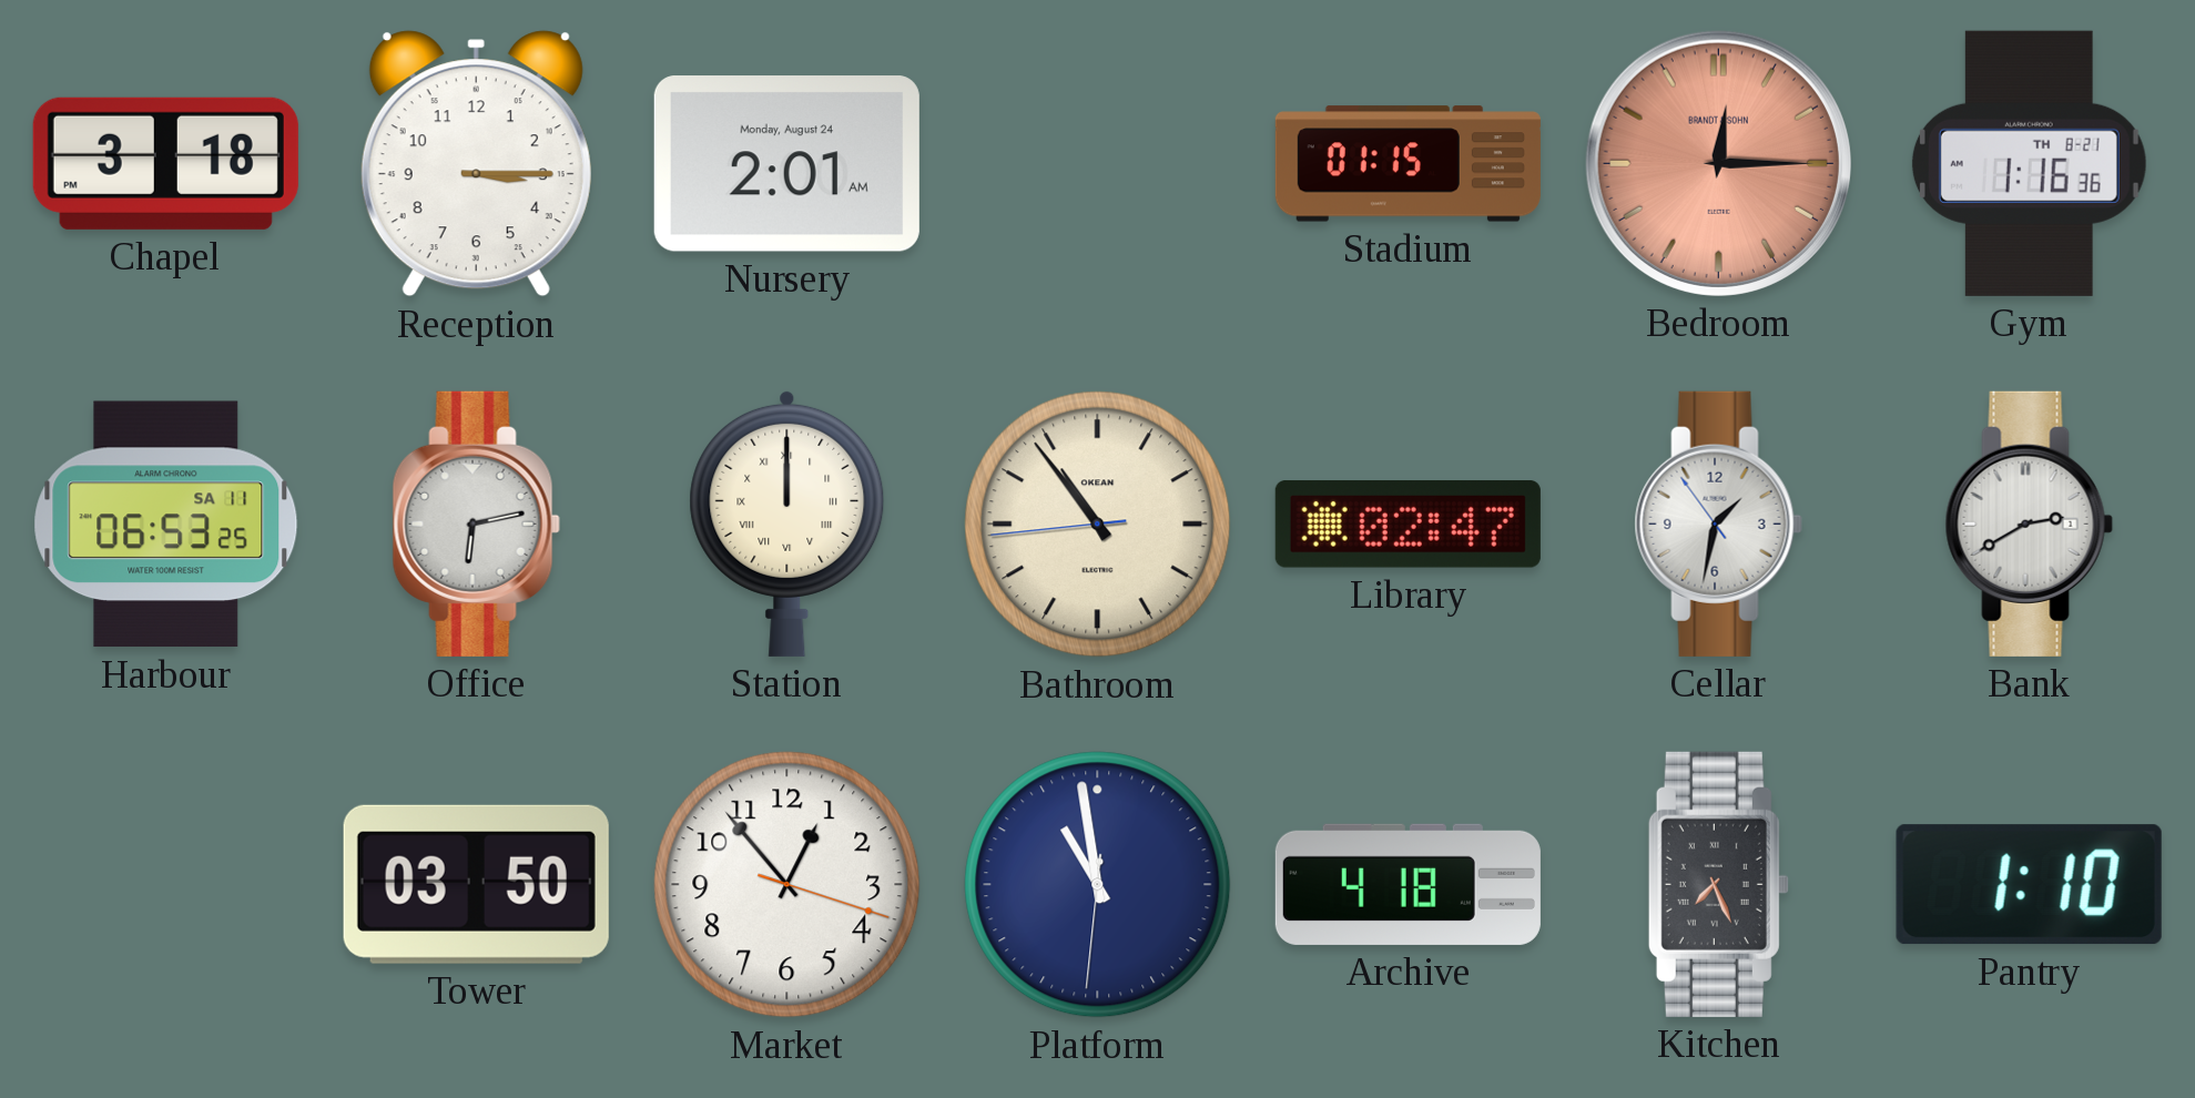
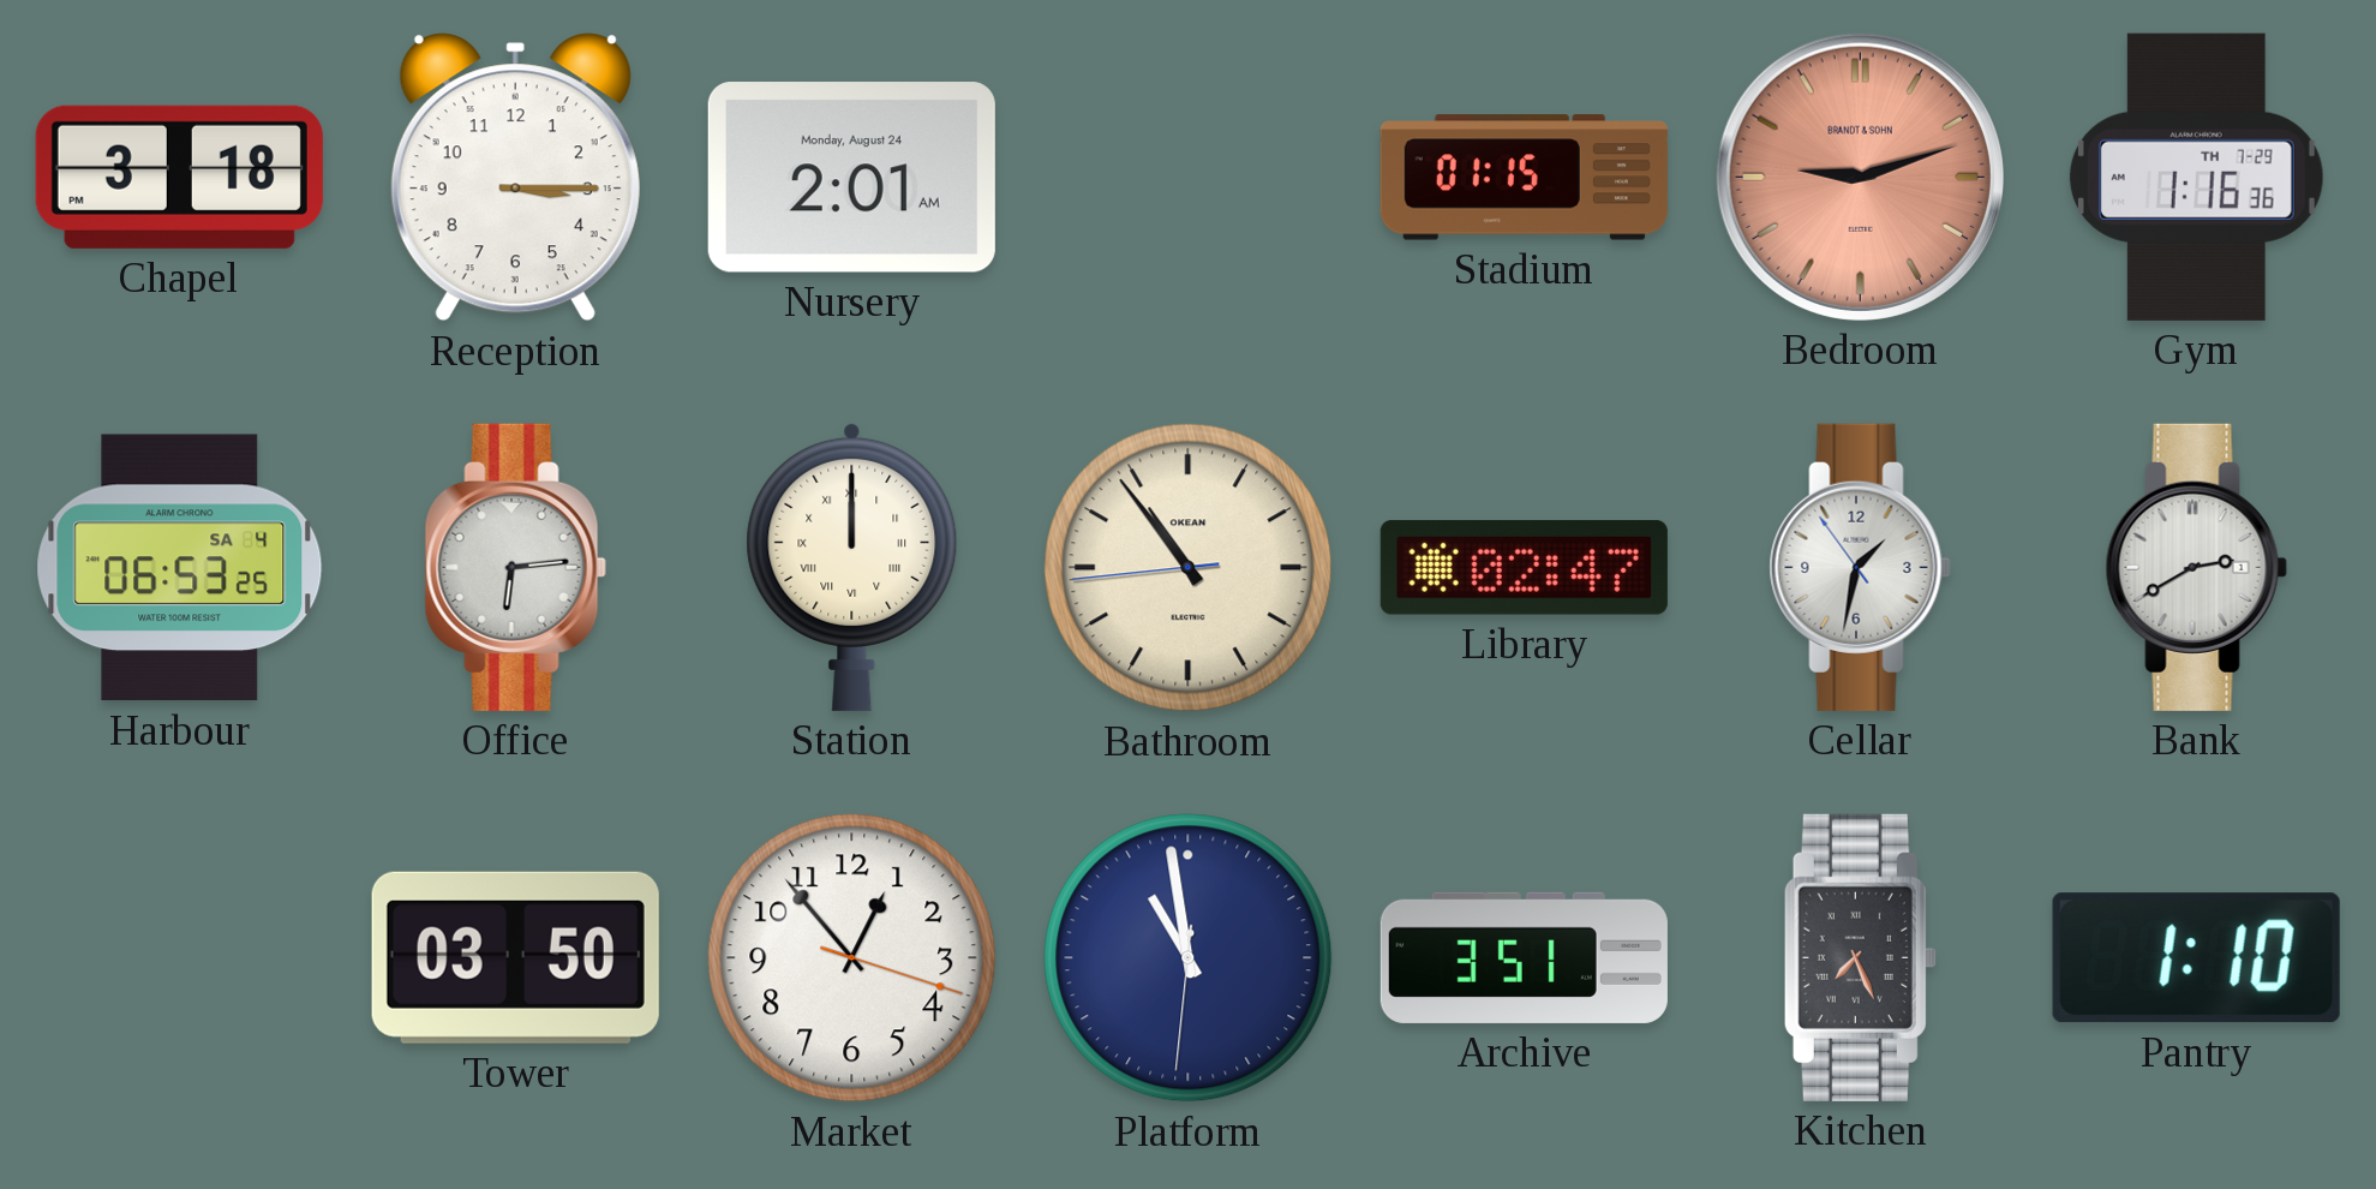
Bedroom: 12:15 -> 9:12 (1860, 177)
Gym date: TH 8-21 -> TH 7-29 (2196, 177)
Harbour date: SA 11 -> SA 4 (180, 568)
Office: 6:13 -> 6:14 (515, 567)
Archive: 4:18 -> 3:51 (1524, 957)
